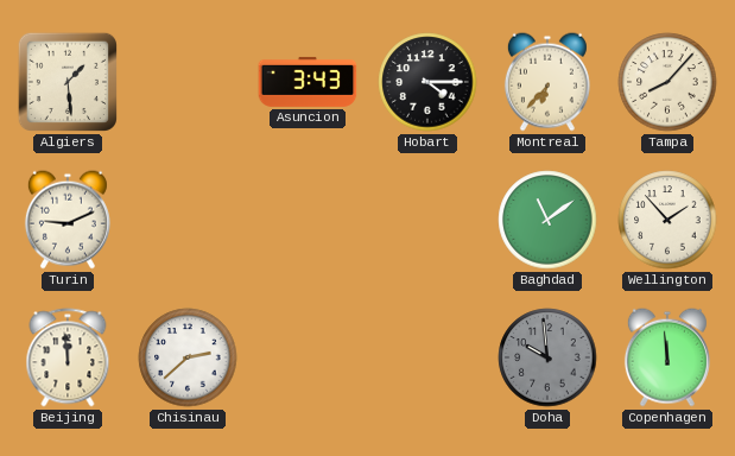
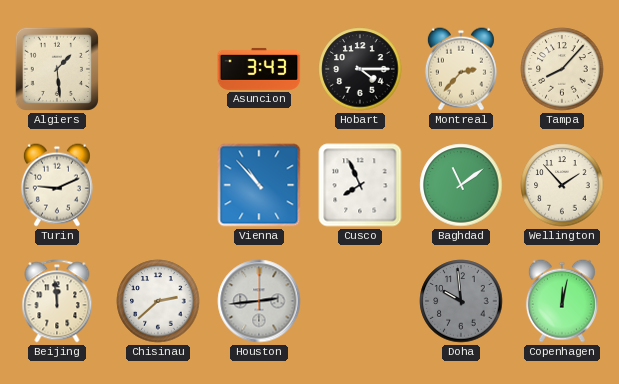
Montreal: 6:37 -> 2:37 (461, 69)
Vienna: none -> 10:53 (259, 185)
Cusco: none -> 7:56 (360, 185)
Houston: none -> 2:44 (259, 301)
Copenhagen: 11:59 -> 12:02 (562, 301)
